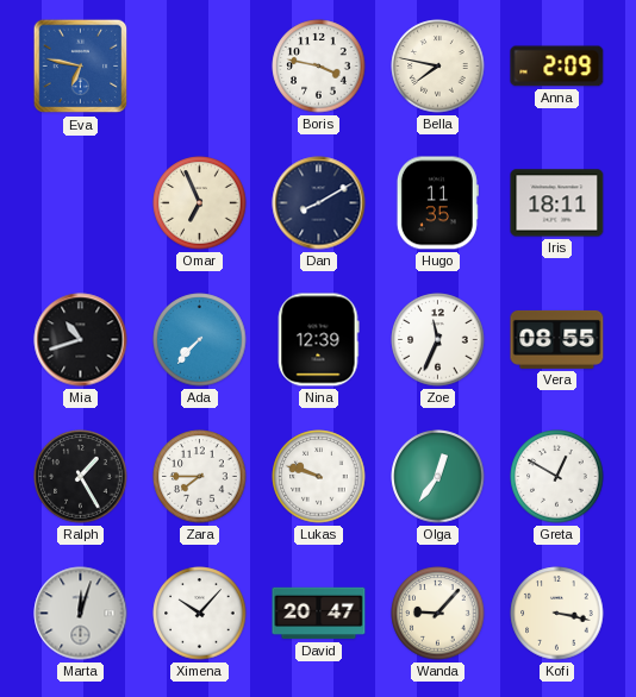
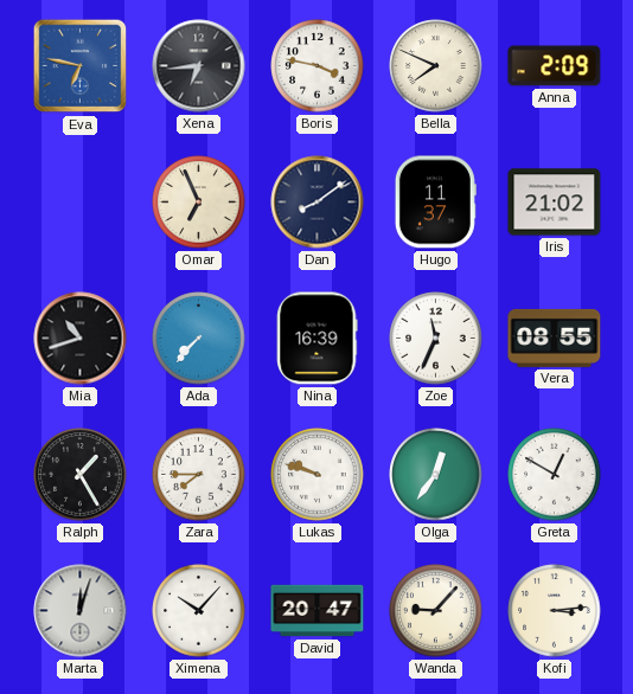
Xena: none -> 6:44 (199, 66)
Bella: 7:47 -> 7:49 (436, 66)
Dan: 8:10 -> 8:09 (318, 203)
Hugo: 11:35 -> 11:37 (435, 203)
Iris: 18:11 -> 21:02 (555, 203)
Nina: 12:39 -> 16:39 (316, 339)
Kofi: 3:17 -> 3:14 (555, 611)
